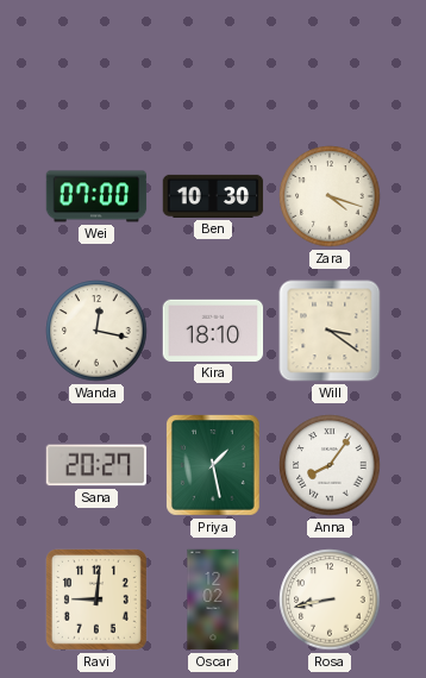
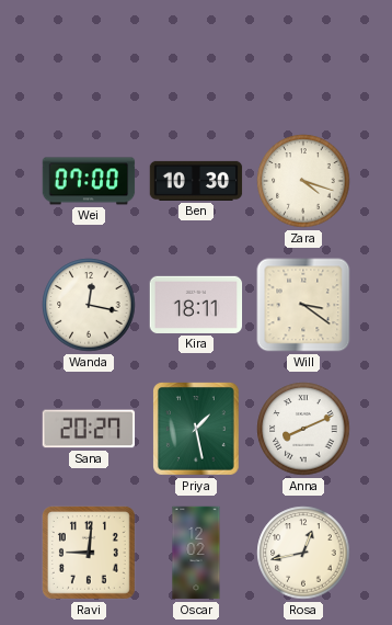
Kira: 18:10 -> 18:11 (196, 305)
Anna: 8:06 -> 8:11 (303, 429)
Rosa: 8:43 -> 12:43 (303, 553)
